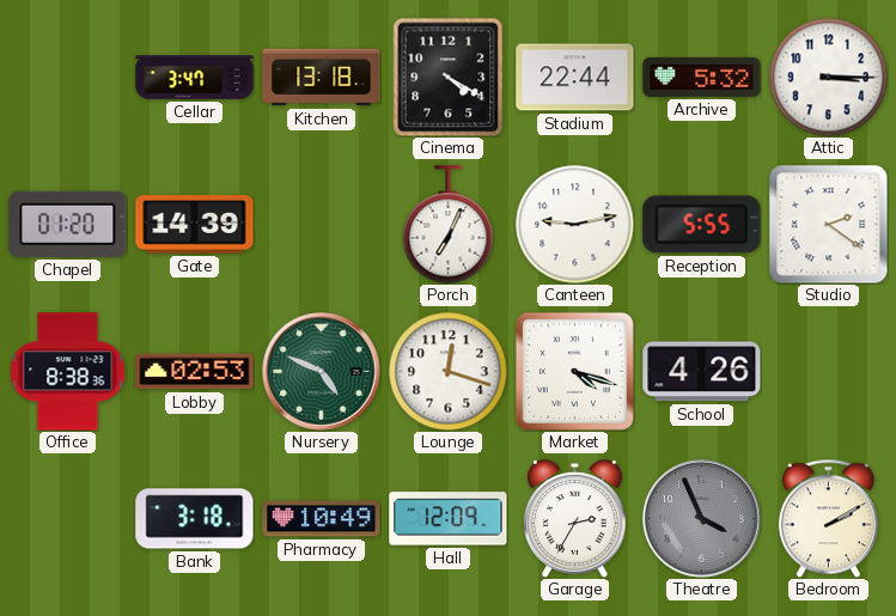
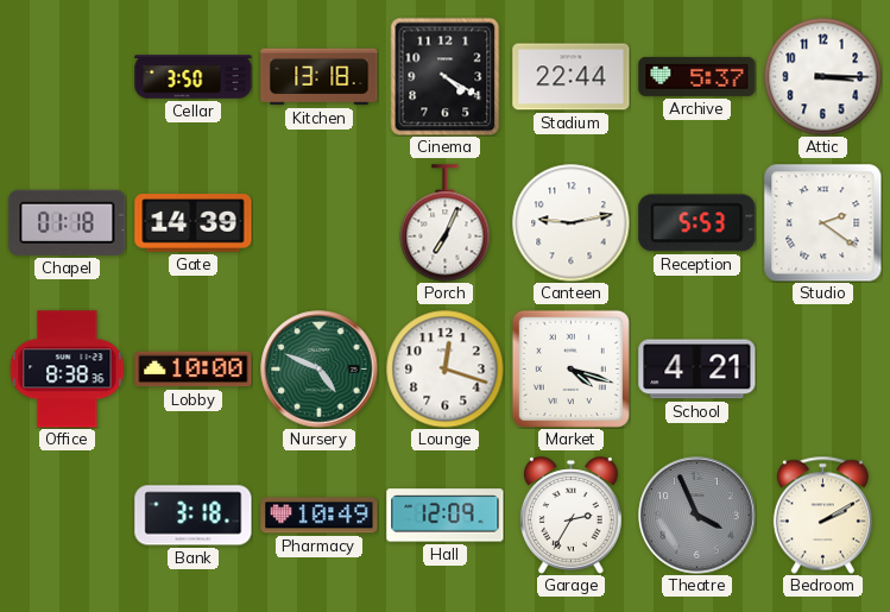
Cellar: 3:47 -> 3:50 (194, 77)
Archive: 5:32 -> 5:37 (698, 76)
Chapel: 01:20 -> 01:18 (68, 222)
Reception: 5:55 -> 5:53 (698, 223)
Lobby: 02:53 -> 10:00 (194, 370)
School: 4:26 -> 4:21 (698, 370)
